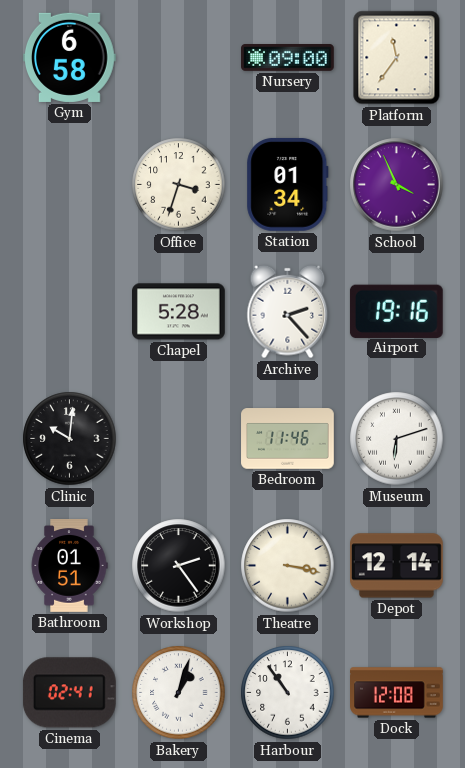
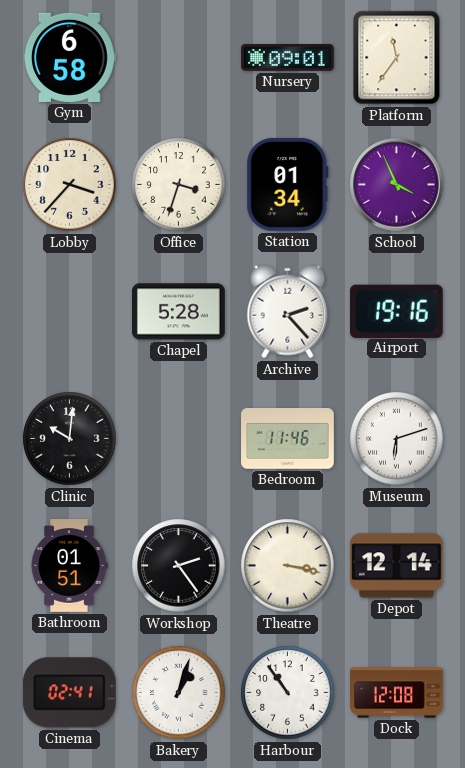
Nursery: 09:00 -> 09:01 (288, 58)
Lobby: none -> 3:37 (70, 185)
